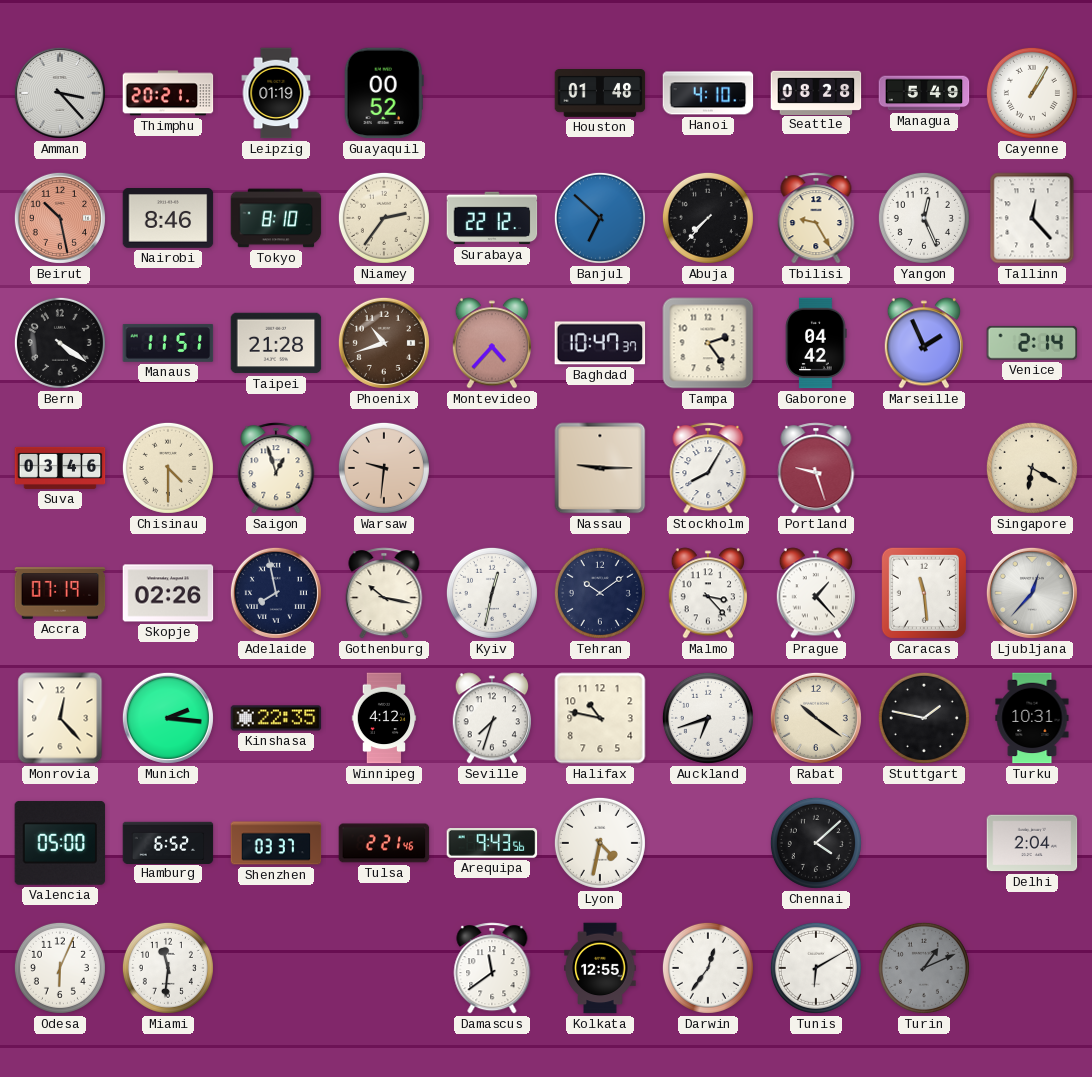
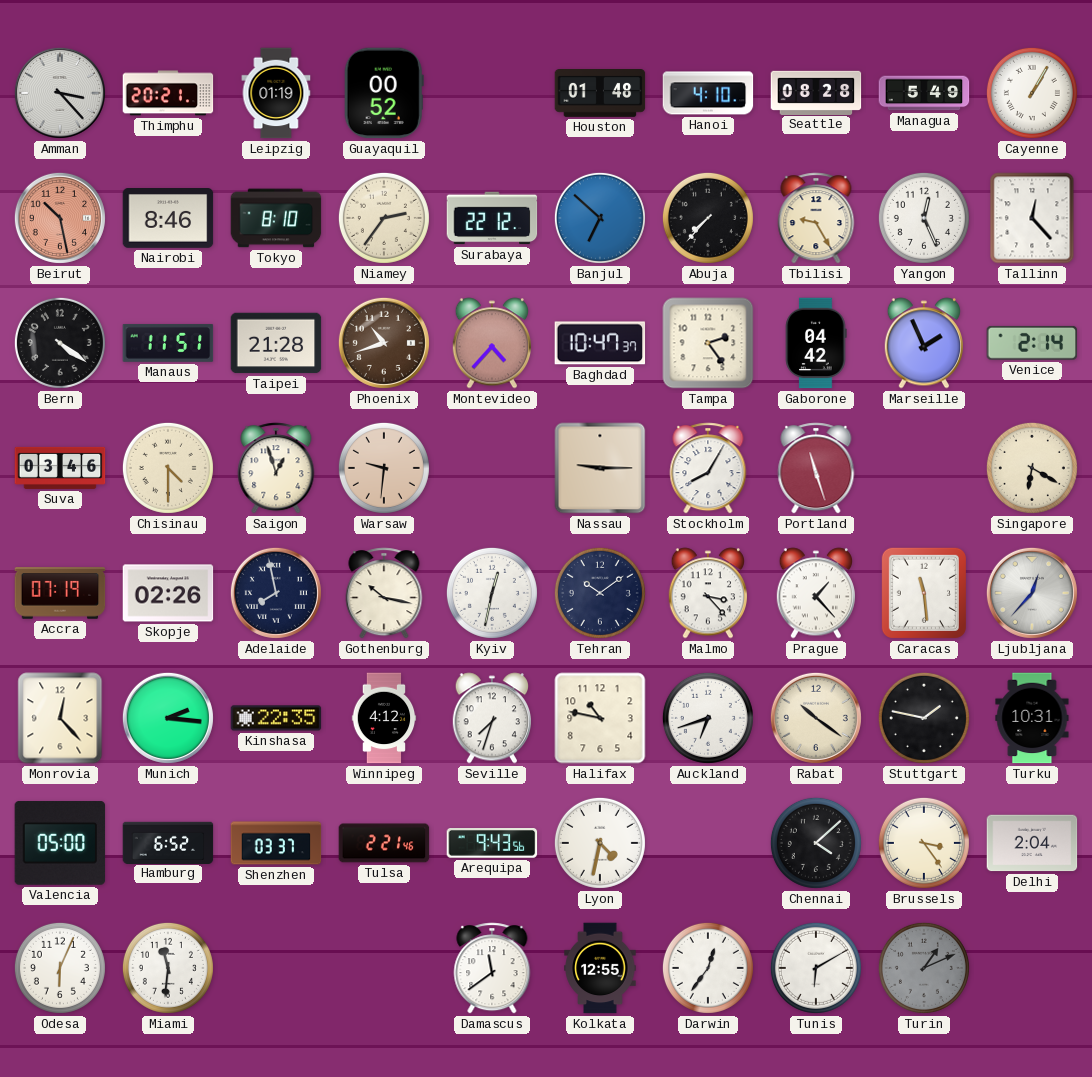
Portland: 9:27 -> 11:27 (816, 468)
Brussels: none -> 3:24 (924, 843)
